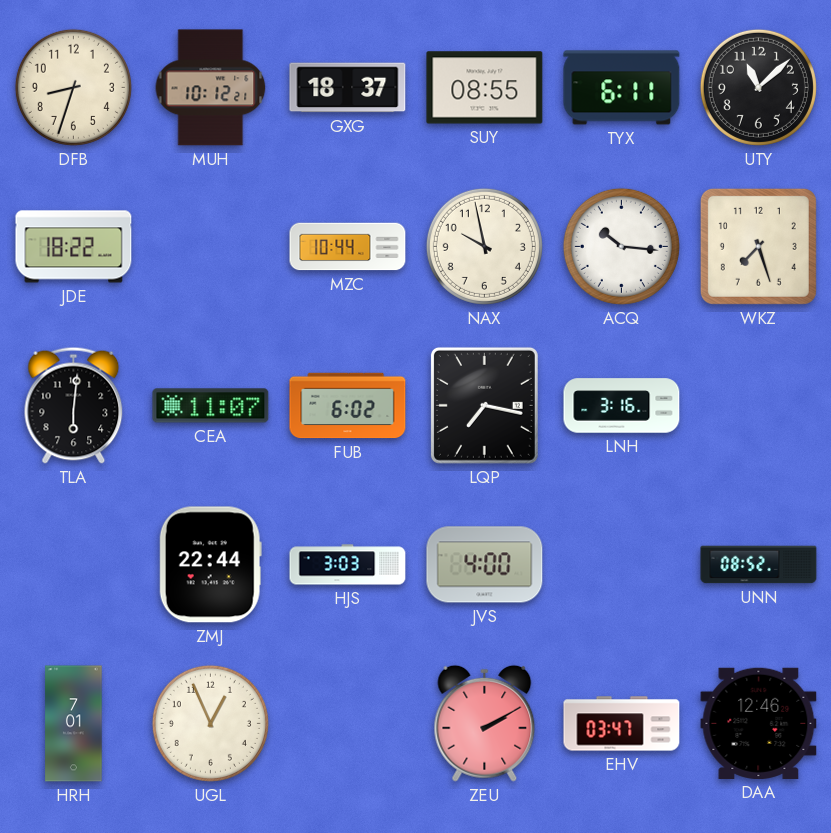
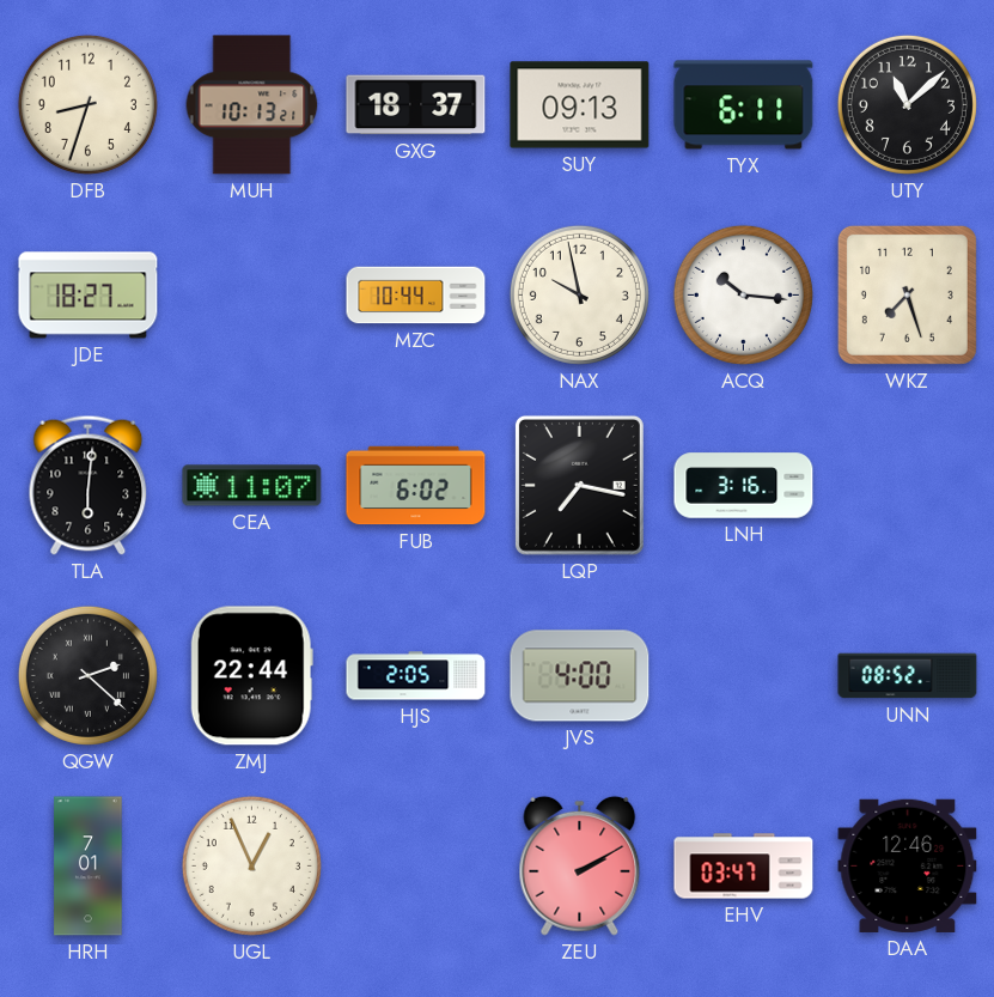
MUH: 10:12 -> 10:13 (252, 105)
SUY: 08:55 -> 09:13 (580, 105)
JDE: 18:22 -> 18:27 (89, 296)
QGW: none -> 2:22 (87, 675)
HJS: 3:03 -> 2:05 (416, 676)
